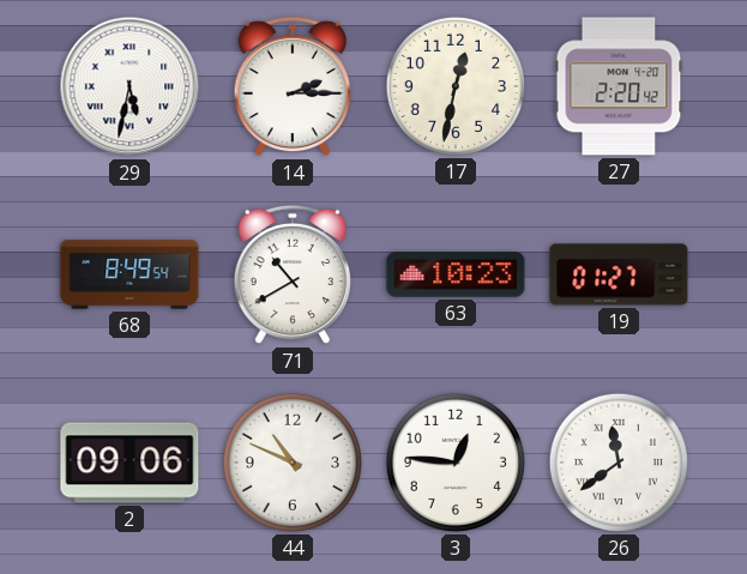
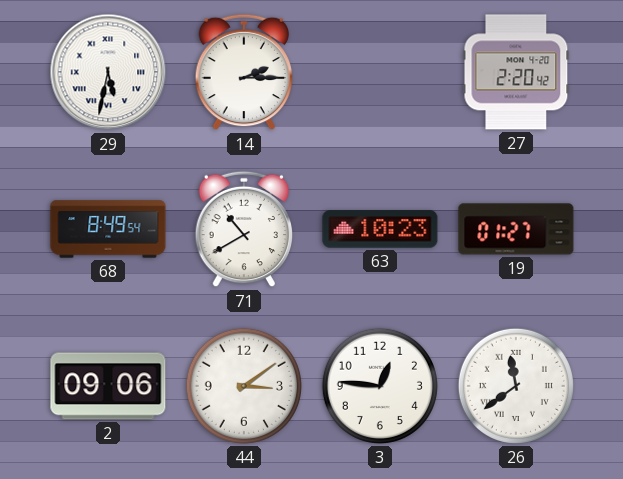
17: 12:32 -> none (456, 86)
44: 10:49 -> 3:09 (244, 386)
